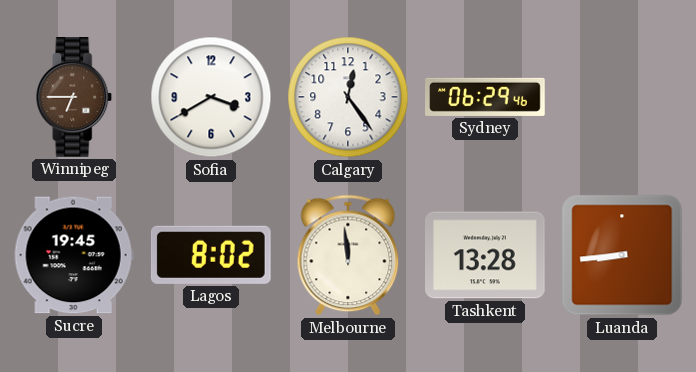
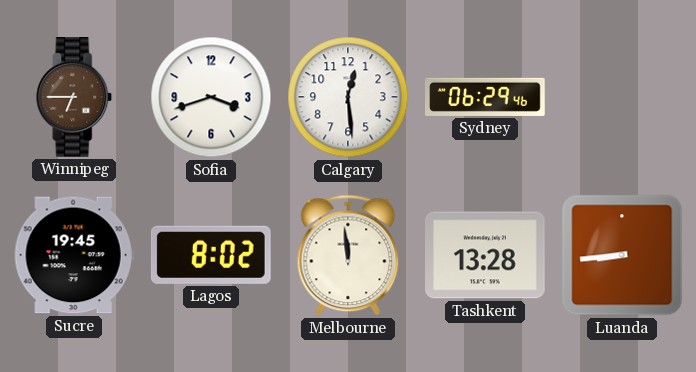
Sofia: 3:40 -> 3:42 (211, 97)
Calgary: 12:24 -> 12:29 (348, 97)
